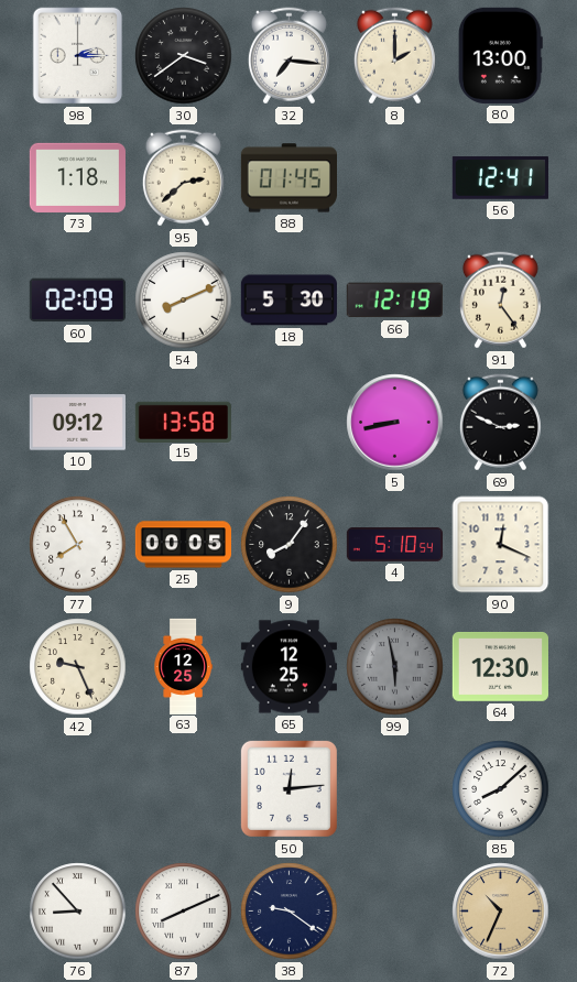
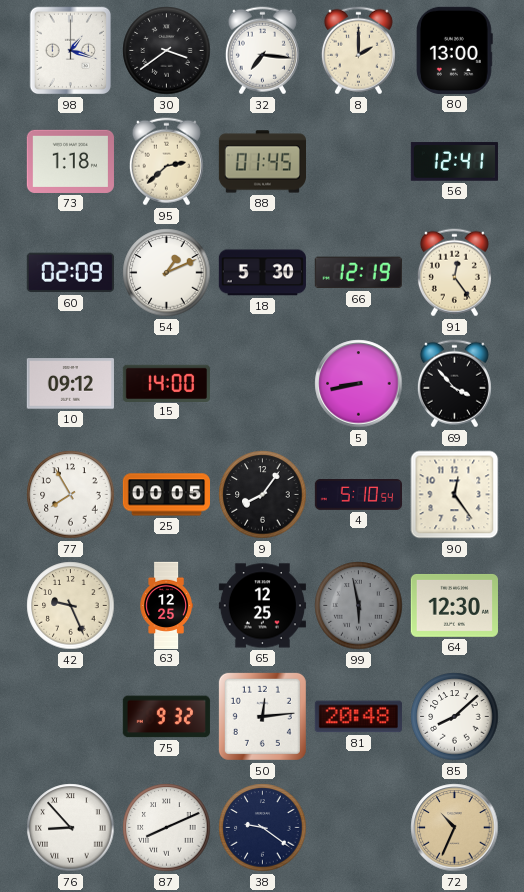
98: 2:15 -> 1:18 (71, 51)
54: 8:11 -> 1:11 (167, 273)
15: 13:58 -> 14:00 (166, 383)
69: 2:49 -> 3:53 (454, 384)
90: 12:19 -> 12:24 (455, 495)
75: none -> 9:32 (166, 717)
81: none -> 20:48 (358, 717)
